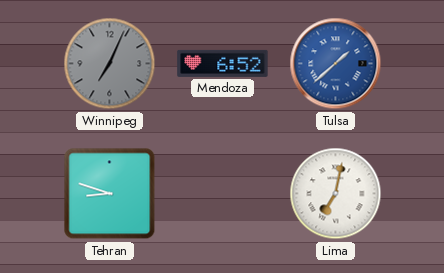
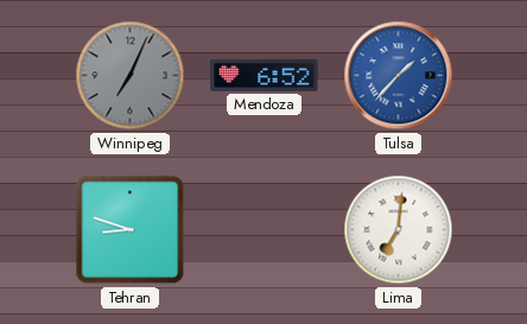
Tulsa: 1:38 -> 1:37 (399, 76)
Lima: 7:02 -> 7:01 (399, 230)
